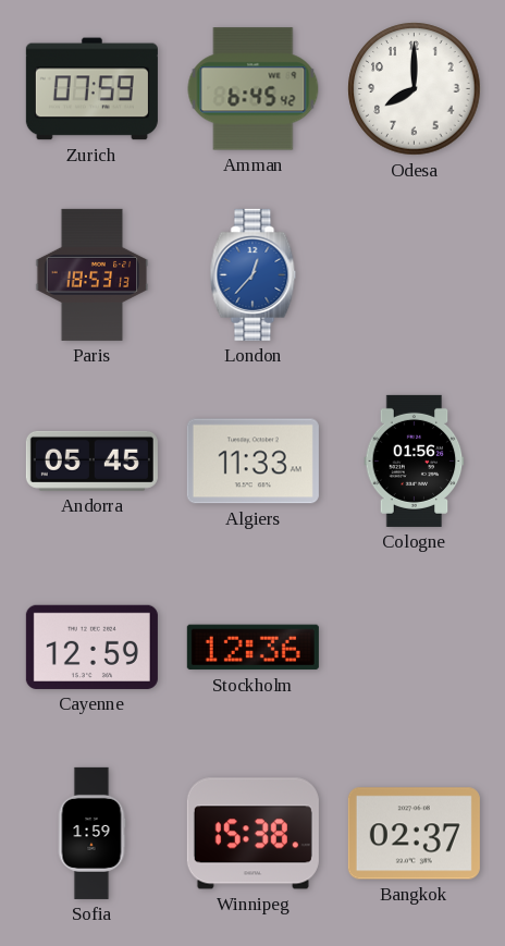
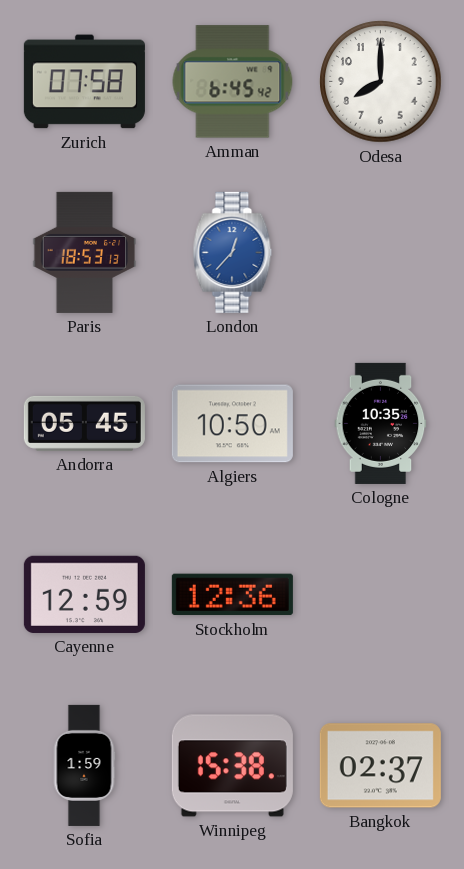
Zurich: 07:59 -> 07:58 (84, 82)
Algiers: 11:33 -> 10:50 (232, 424)
Cologne: 01:56 -> 10:35 (381, 423)
